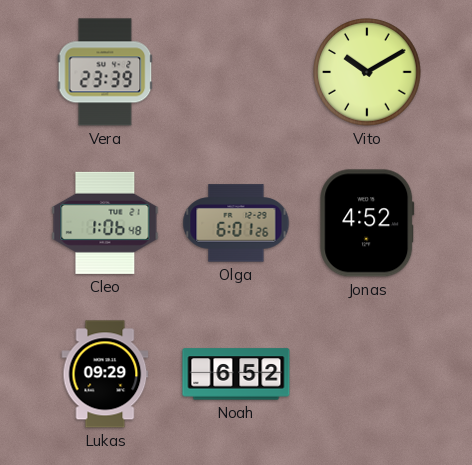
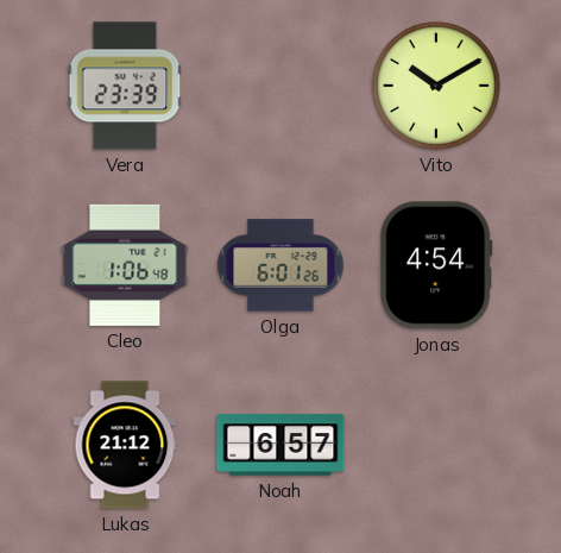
Jonas: 4:52 -> 4:54 (436, 265)
Lukas: 09:29 -> 21:12 (125, 445)
Noah: 6:52 -> 6:57 (280, 445)
